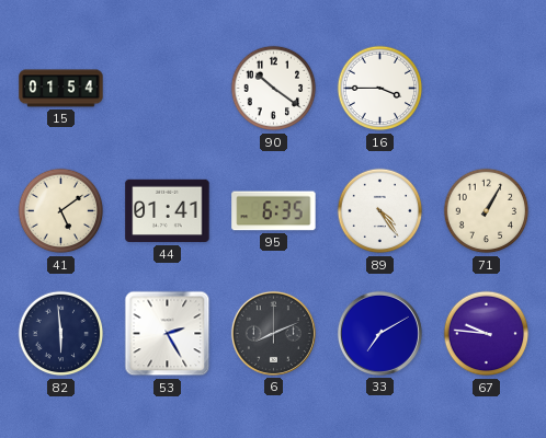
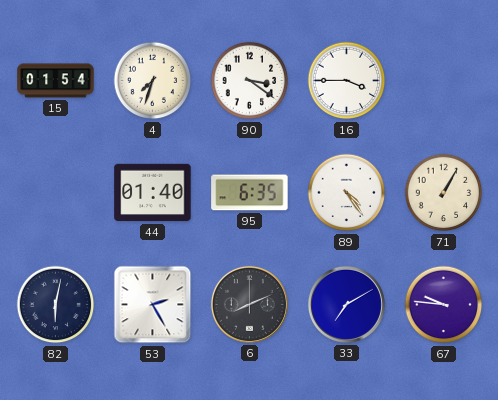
4: none -> 7:33 (153, 81)
90: 10:21 -> 3:21 (250, 81)
41: 5:09 -> none (61, 211)
44: 01:41 -> 01:40 (153, 193)
82: 5:59 -> 6:02 (56, 305)
